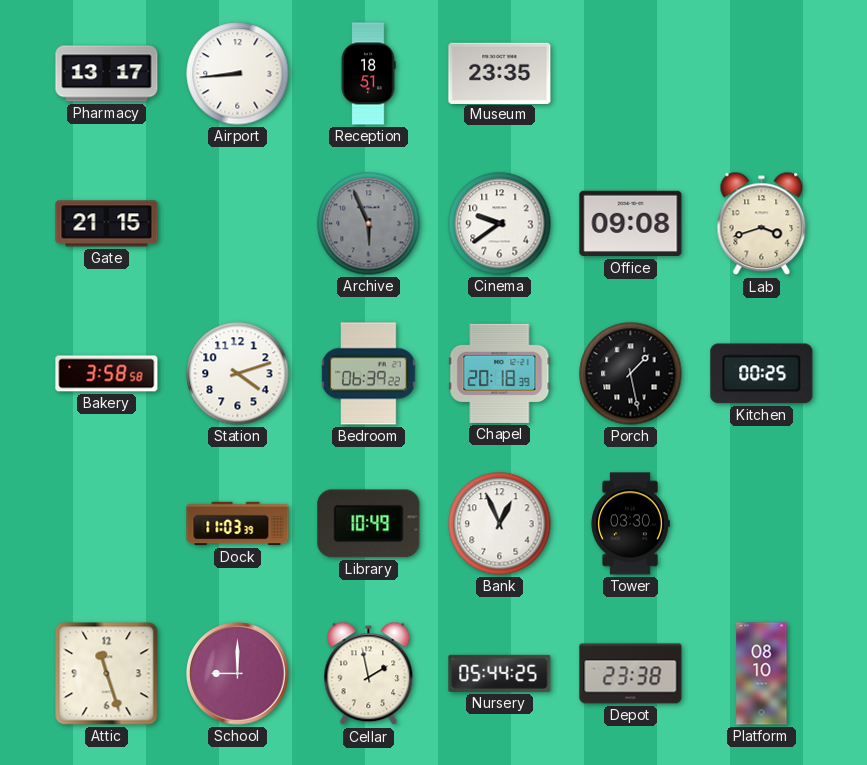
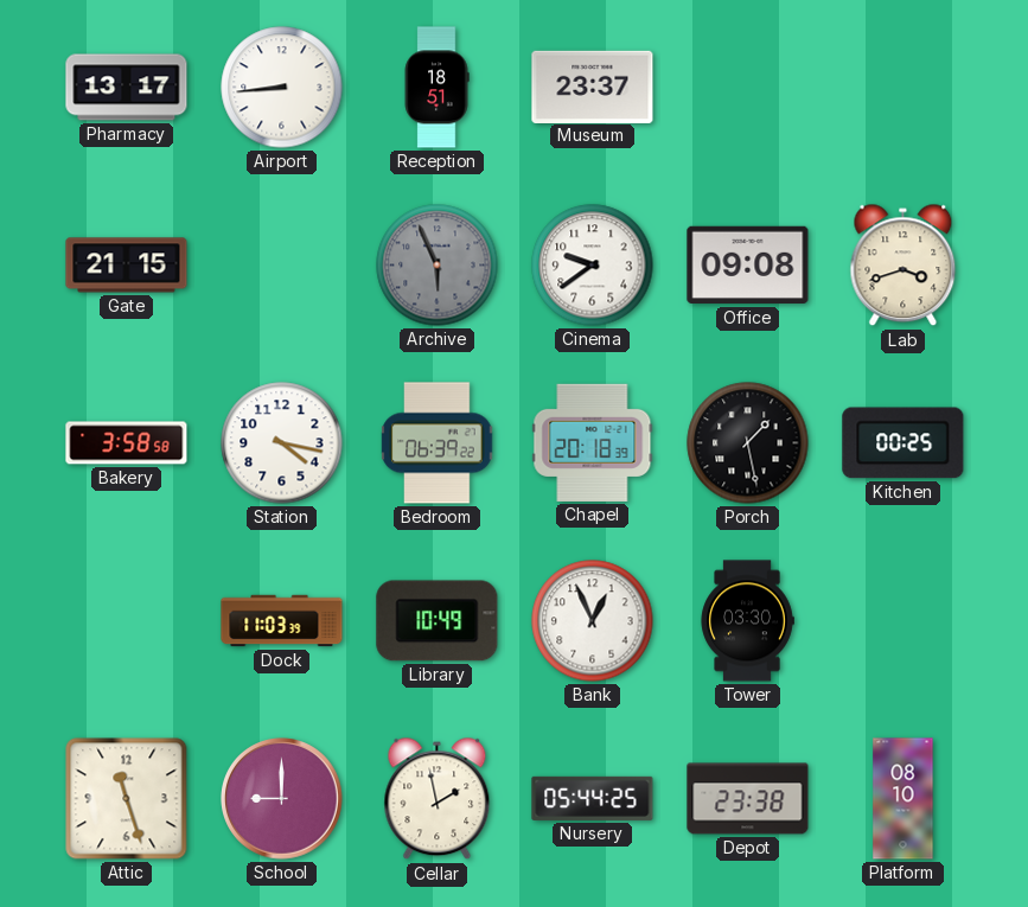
Museum: 23:35 -> 23:37 (593, 87)
Station: 4:12 -> 4:17 (282, 443)
